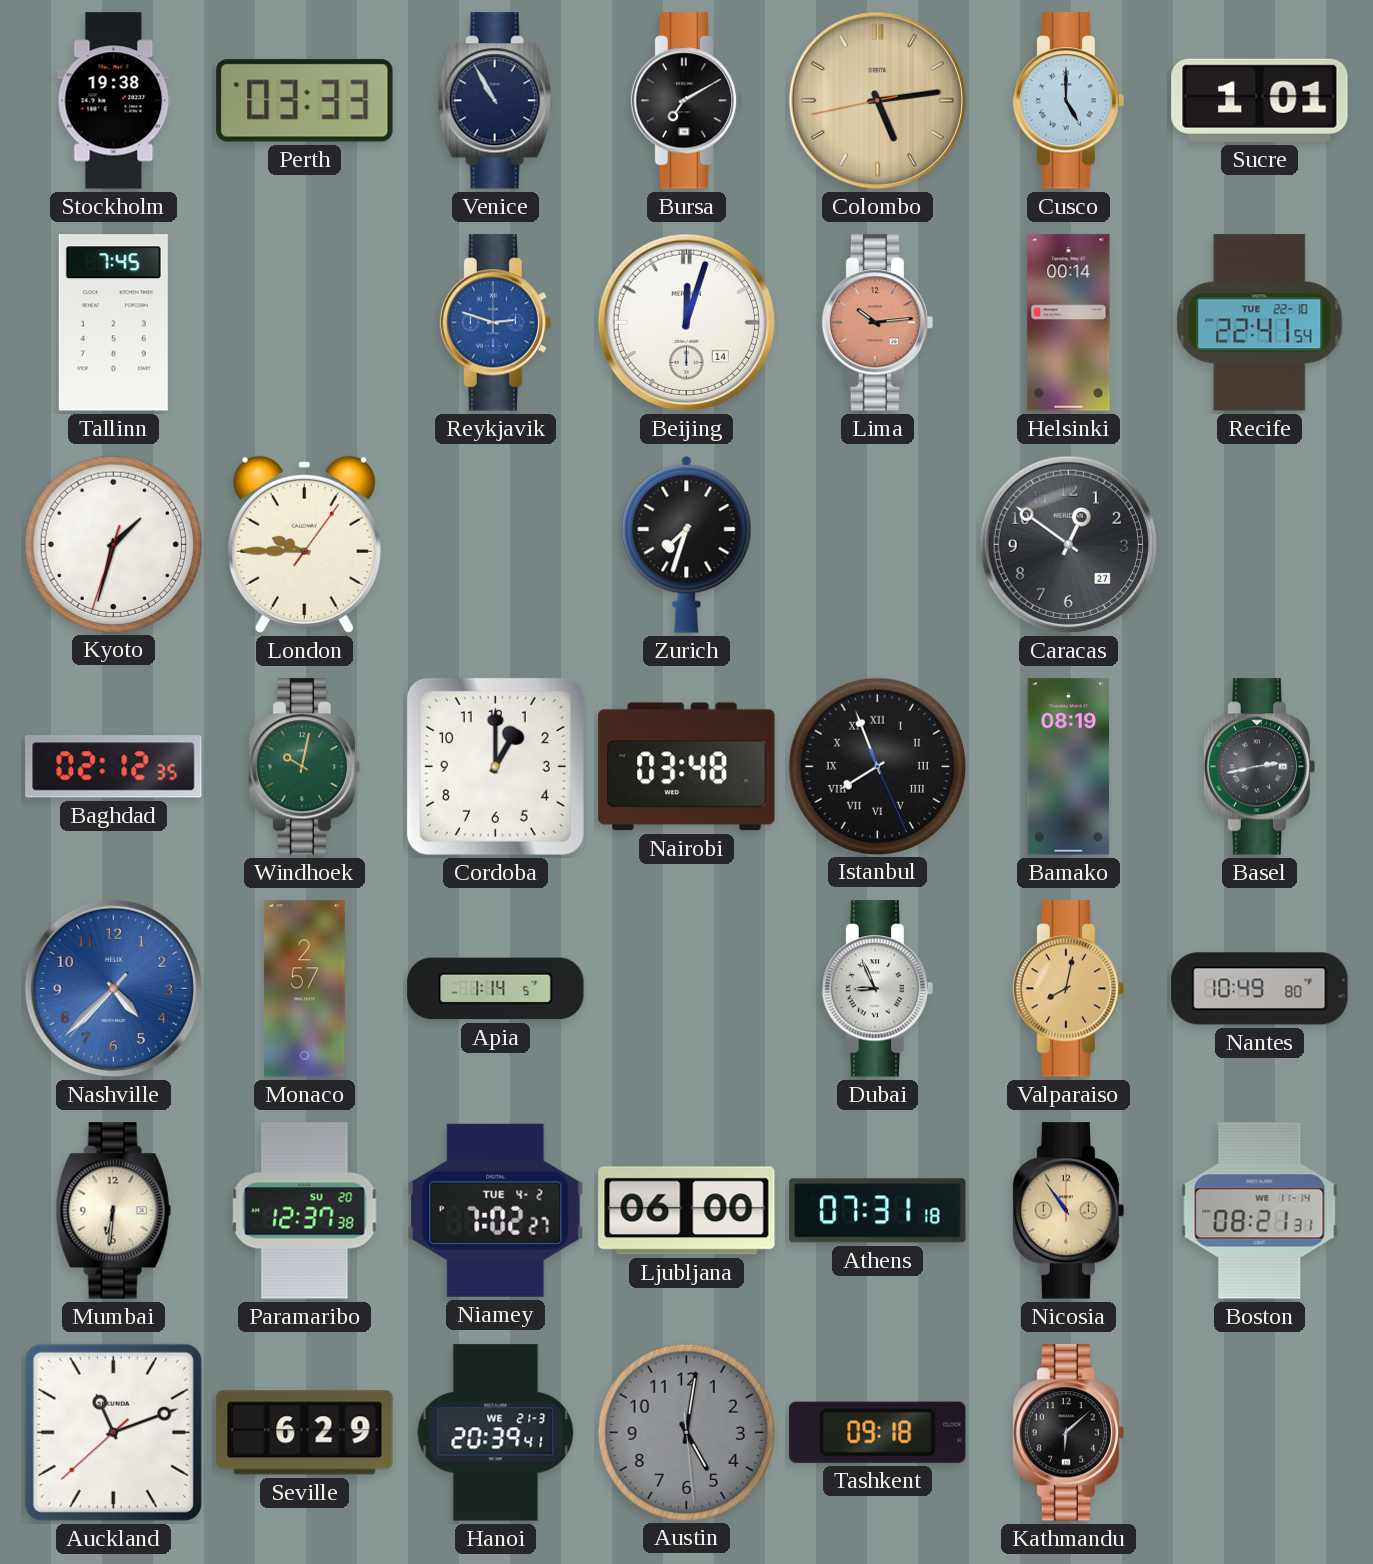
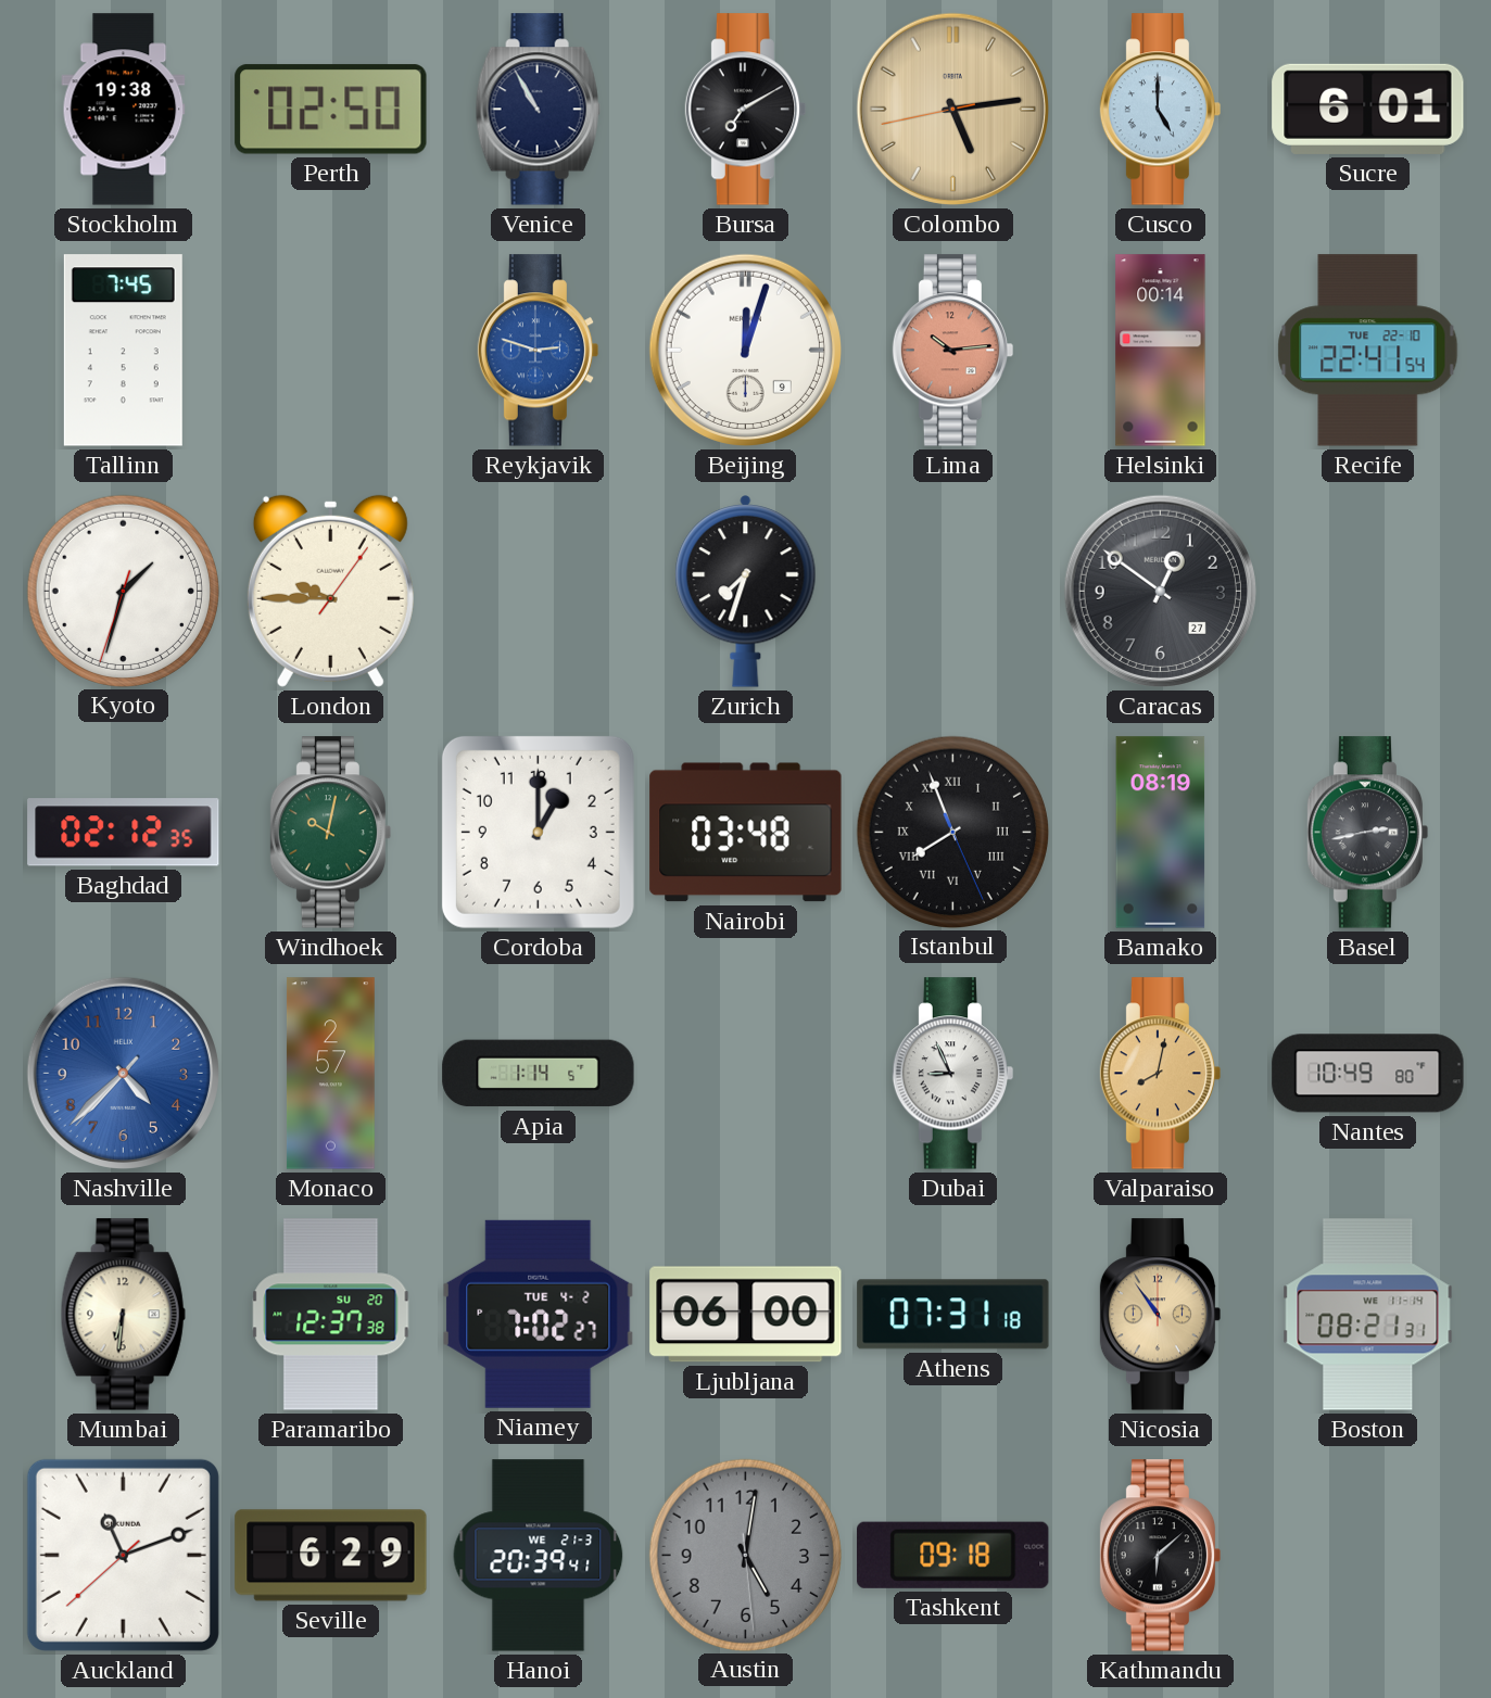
Perth: 03:33 -> 02:50 (331, 110)
Sucre: 1:01 -> 6:01 (1368, 109)
Beijing date: 14 -> 9 (745, 350)
